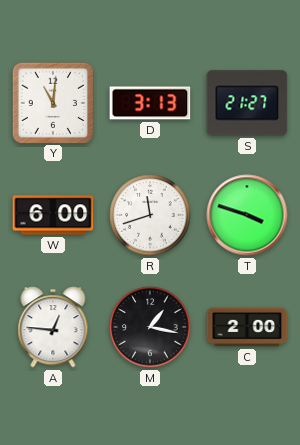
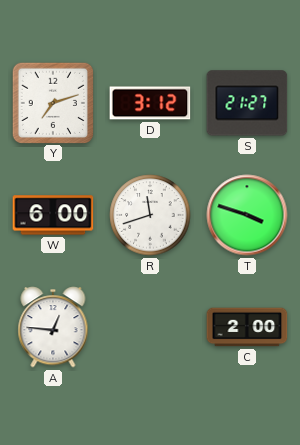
Y: 11:01 -> 7:12 (52, 102)
D: 3:13 -> 3:12 (150, 103)
M: 1:17 -> none (150, 327)
